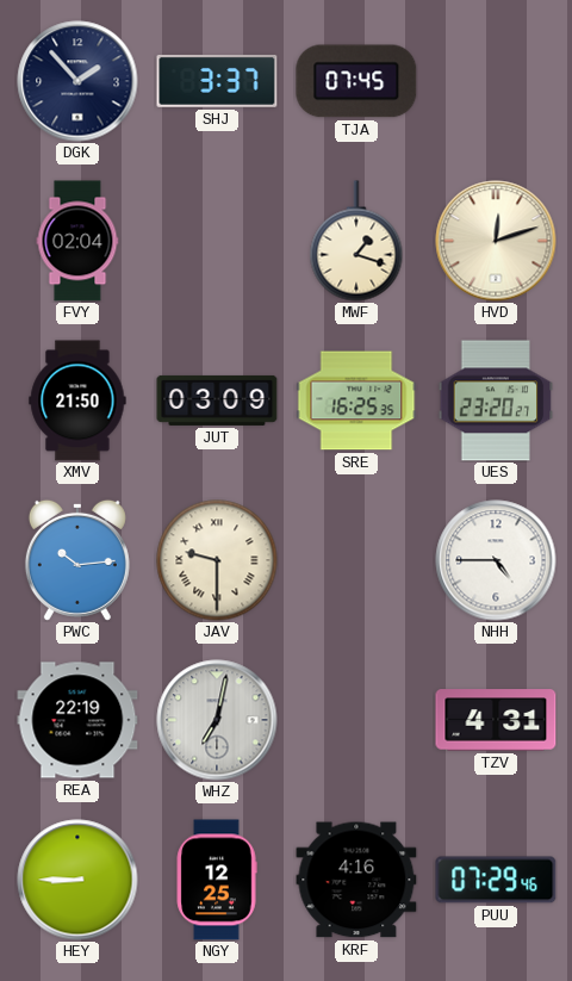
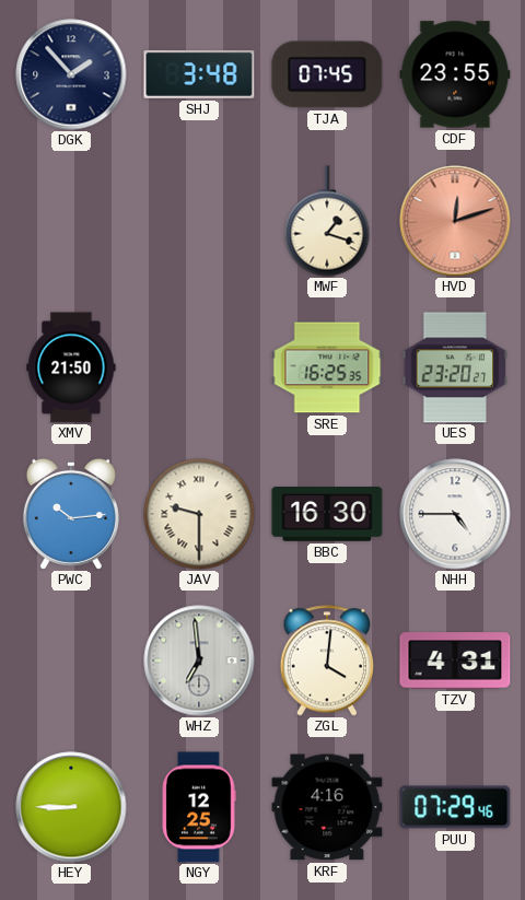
SHJ: 3:37 -> 3:48 (199, 74)
CDF: none -> 23:55 (455, 74)
FVY: 02:04 -> none (77, 241)
HVD dial: cream -> salmon (455, 221)
JUT: 03:09 -> none (217, 401)
BBC: none -> 16:30 (327, 514)
REA: 22:19 -> none (77, 720)
WHZ: 7:02 -> 6:59 (199, 661)
ZGL: none -> 4:01 (327, 661)
